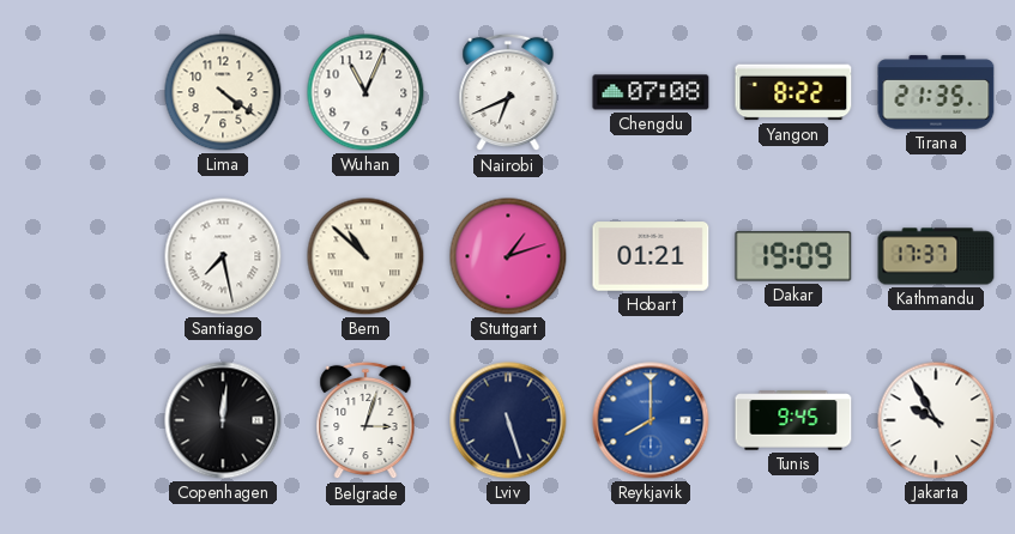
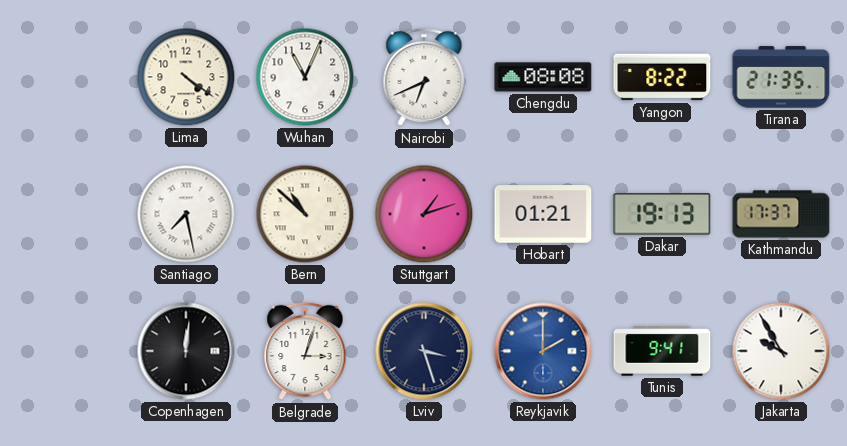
Chengdu: 07:08 -> 08:08 (543, 77)
Dakar: 19:09 -> 19:13 (662, 214)
Lviv: 5:27 -> 3:27 (424, 351)
Reykjavik: 8:00 -> 2:00 (543, 351)
Tunis: 9:45 -> 9:41 (662, 351)
